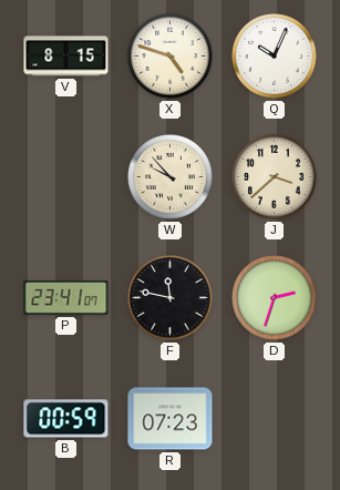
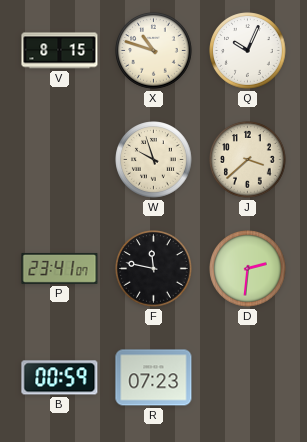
X: 4:48 -> 10:48 (154, 51)
W: 9:53 -> 9:57 (154, 160)
D: 2:33 -> 2:31 (248, 269)
